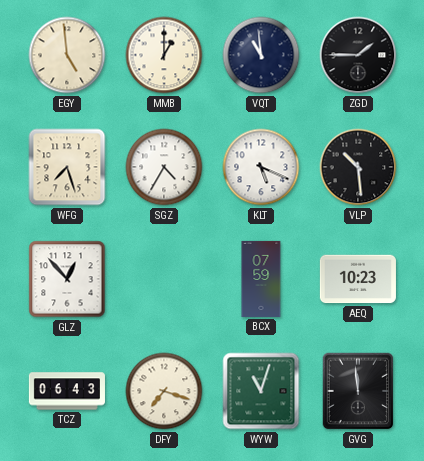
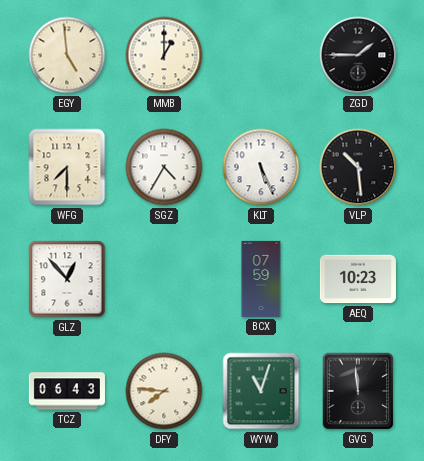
VQT: 10:59 -> none (261, 55)
WFG: 7:27 -> 7:30 (67, 167)
KLT: 5:19 -> 5:26 (261, 167)
DFY: 7:18 -> 7:46 (164, 391)
